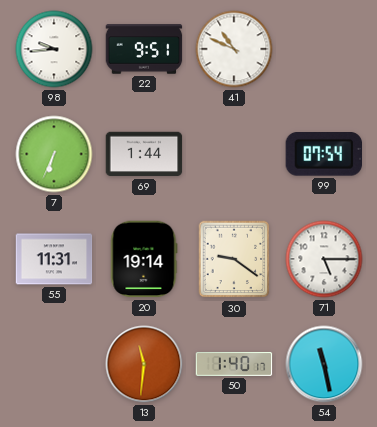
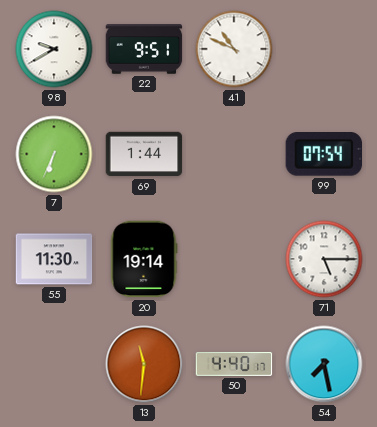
98: 9:44 -> 9:40 (54, 49)
55: 11:31 -> 11:30 (54, 259)
30: 9:21 -> none (234, 259)
50: 1:40 -> 4:40 (234, 364)
54: 11:28 -> 7:28 (324, 364)
